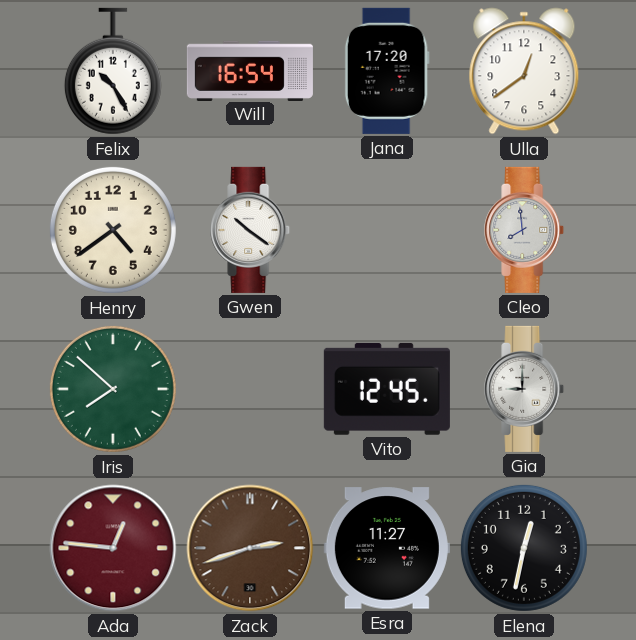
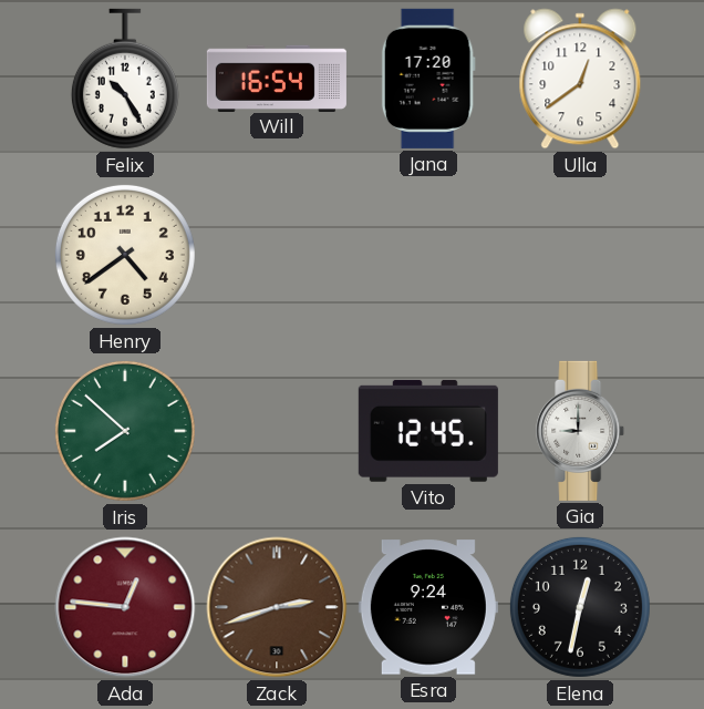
Gwen: 10:21 -> none (251, 230)
Cleo: 7:59 -> none (525, 230)
Esra: 11:27 -> 9:24 (428, 607)
